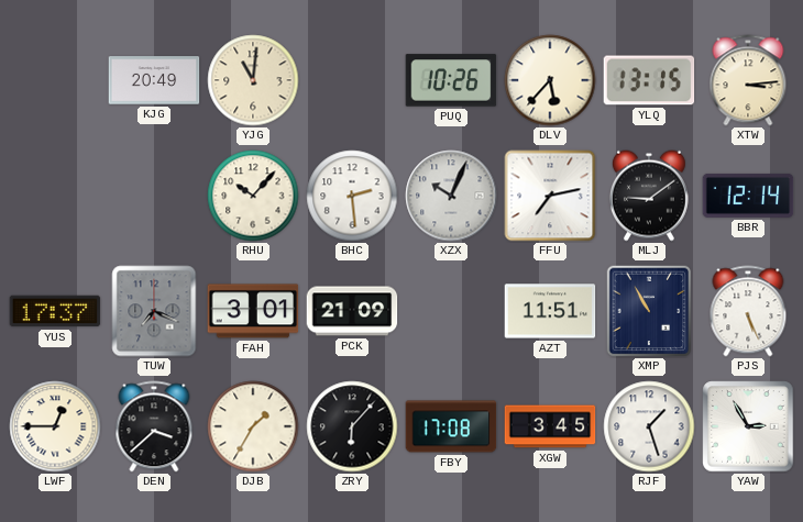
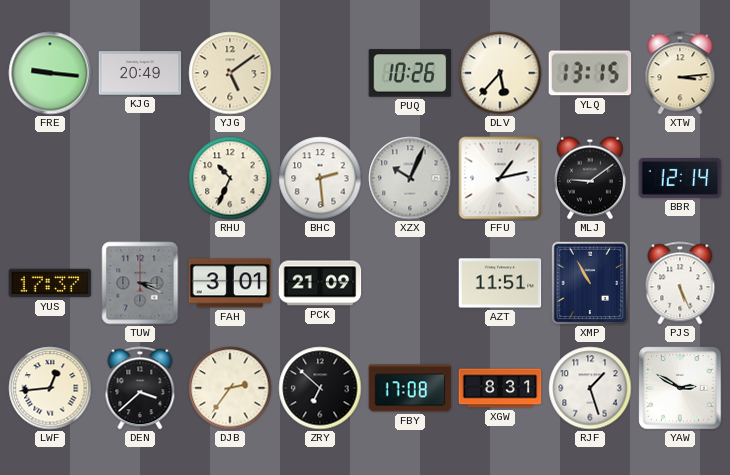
FRE: none -> 9:16 (50, 73)
YJG: 11:01 -> 5:09 (230, 73)
RHU: 10:07 -> 10:34 (230, 178)
FFU: 7:13 -> 1:13 (500, 178)
TUW: 7:19 -> 3:19 (140, 283)
LWF: 12:45 -> 12:44 (50, 388)
DJB: 1:35 -> 2:36 (230, 388)
ZRY: 6:07 -> 6:52 (320, 388)
XGW: 3:45 -> 8:31 (500, 388)
YAW: 2:55 -> 2:50 (680, 388)
